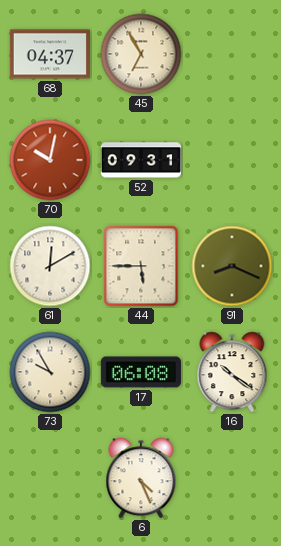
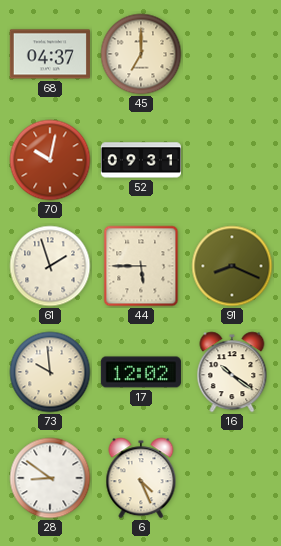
45: 6:55 -> 7:00 (141, 54)
61: 12:10 -> 1:57 (50, 266)
73: 9:55 -> 9:59 (50, 372)
17: 06:08 -> 12:02 (141, 372)
28: none -> 8:51 (50, 478)
